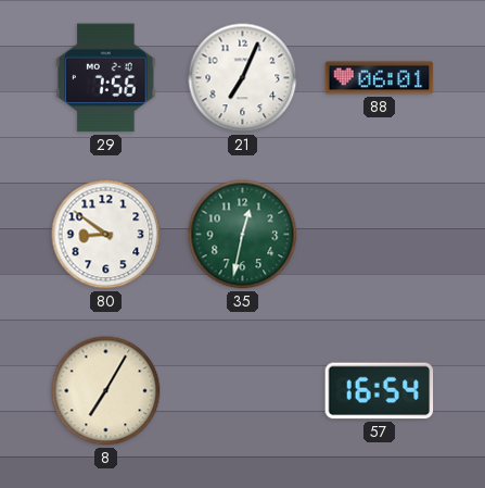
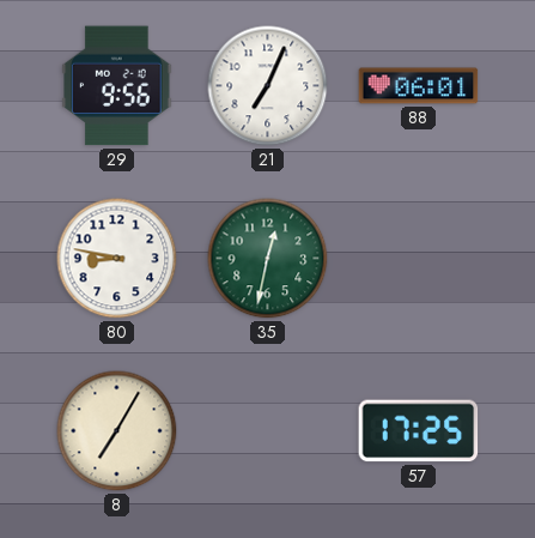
29: 7:56 -> 9:56 (117, 86)
80: 8:51 -> 8:47 (117, 259)
57: 16:54 -> 17:25 (419, 431)
